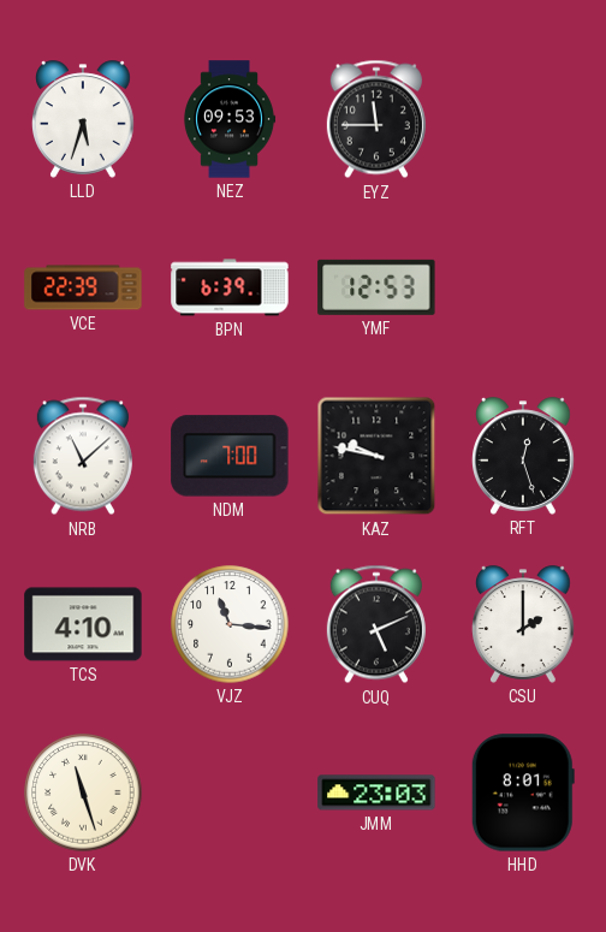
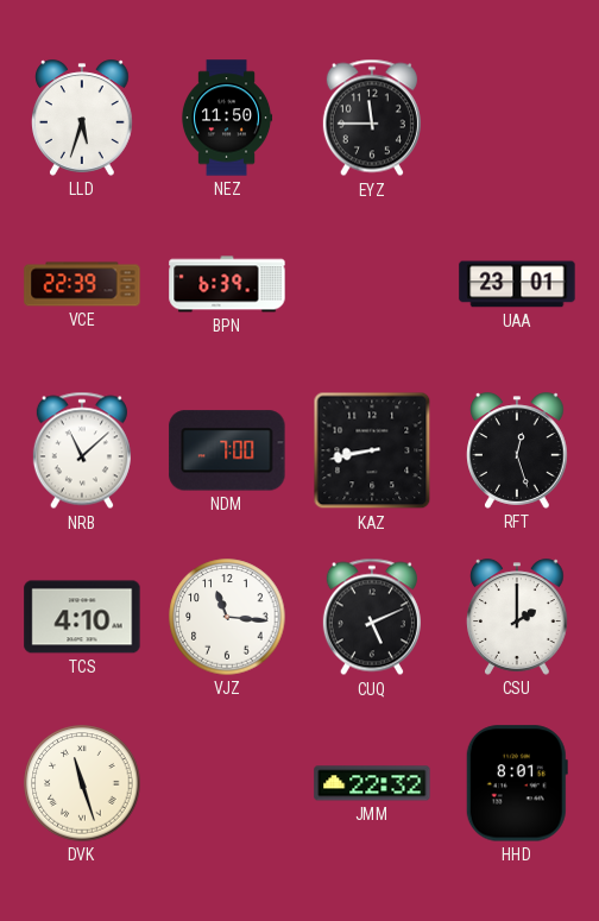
NEZ: 09:53 -> 11:50 (227, 118)
YMF: 12:53 -> none (376, 287)
UAA: none -> 23:01 (517, 284)
KAZ: 9:47 -> 8:43 (372, 450)
JMM: 23:03 -> 22:32 (372, 783)
